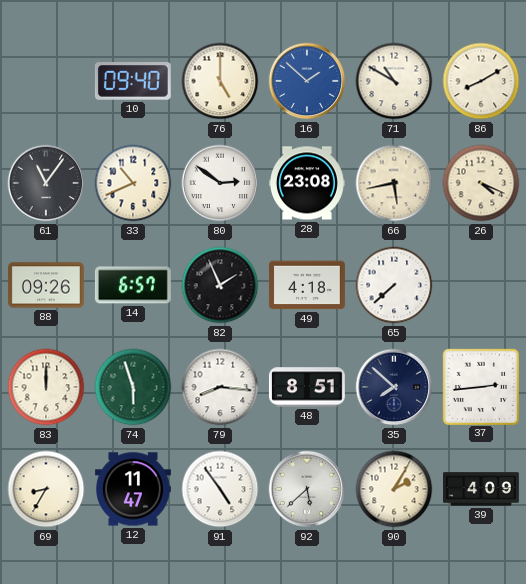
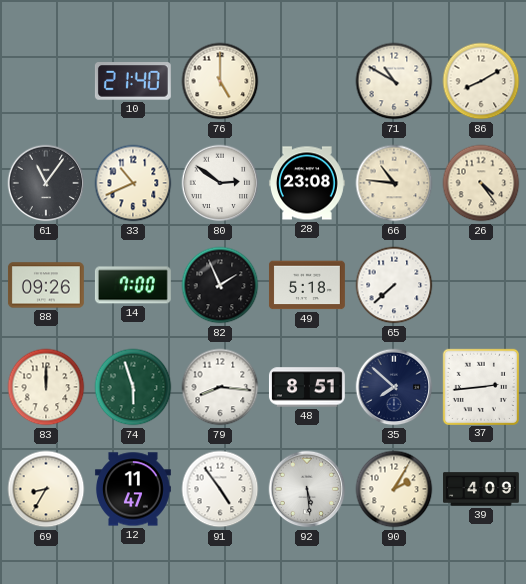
10: 09:40 -> 21:40 (133, 81)
16: 1:52 -> none (307, 81)
66: 5:43 -> 10:46 (394, 183)
26: 4:19 -> 4:24 (481, 183)
14: 6:57 -> 7:00 (133, 285)
49: 4:18 -> 5:18 (307, 285)
92: 5:38 -> 5:29 (307, 489)
